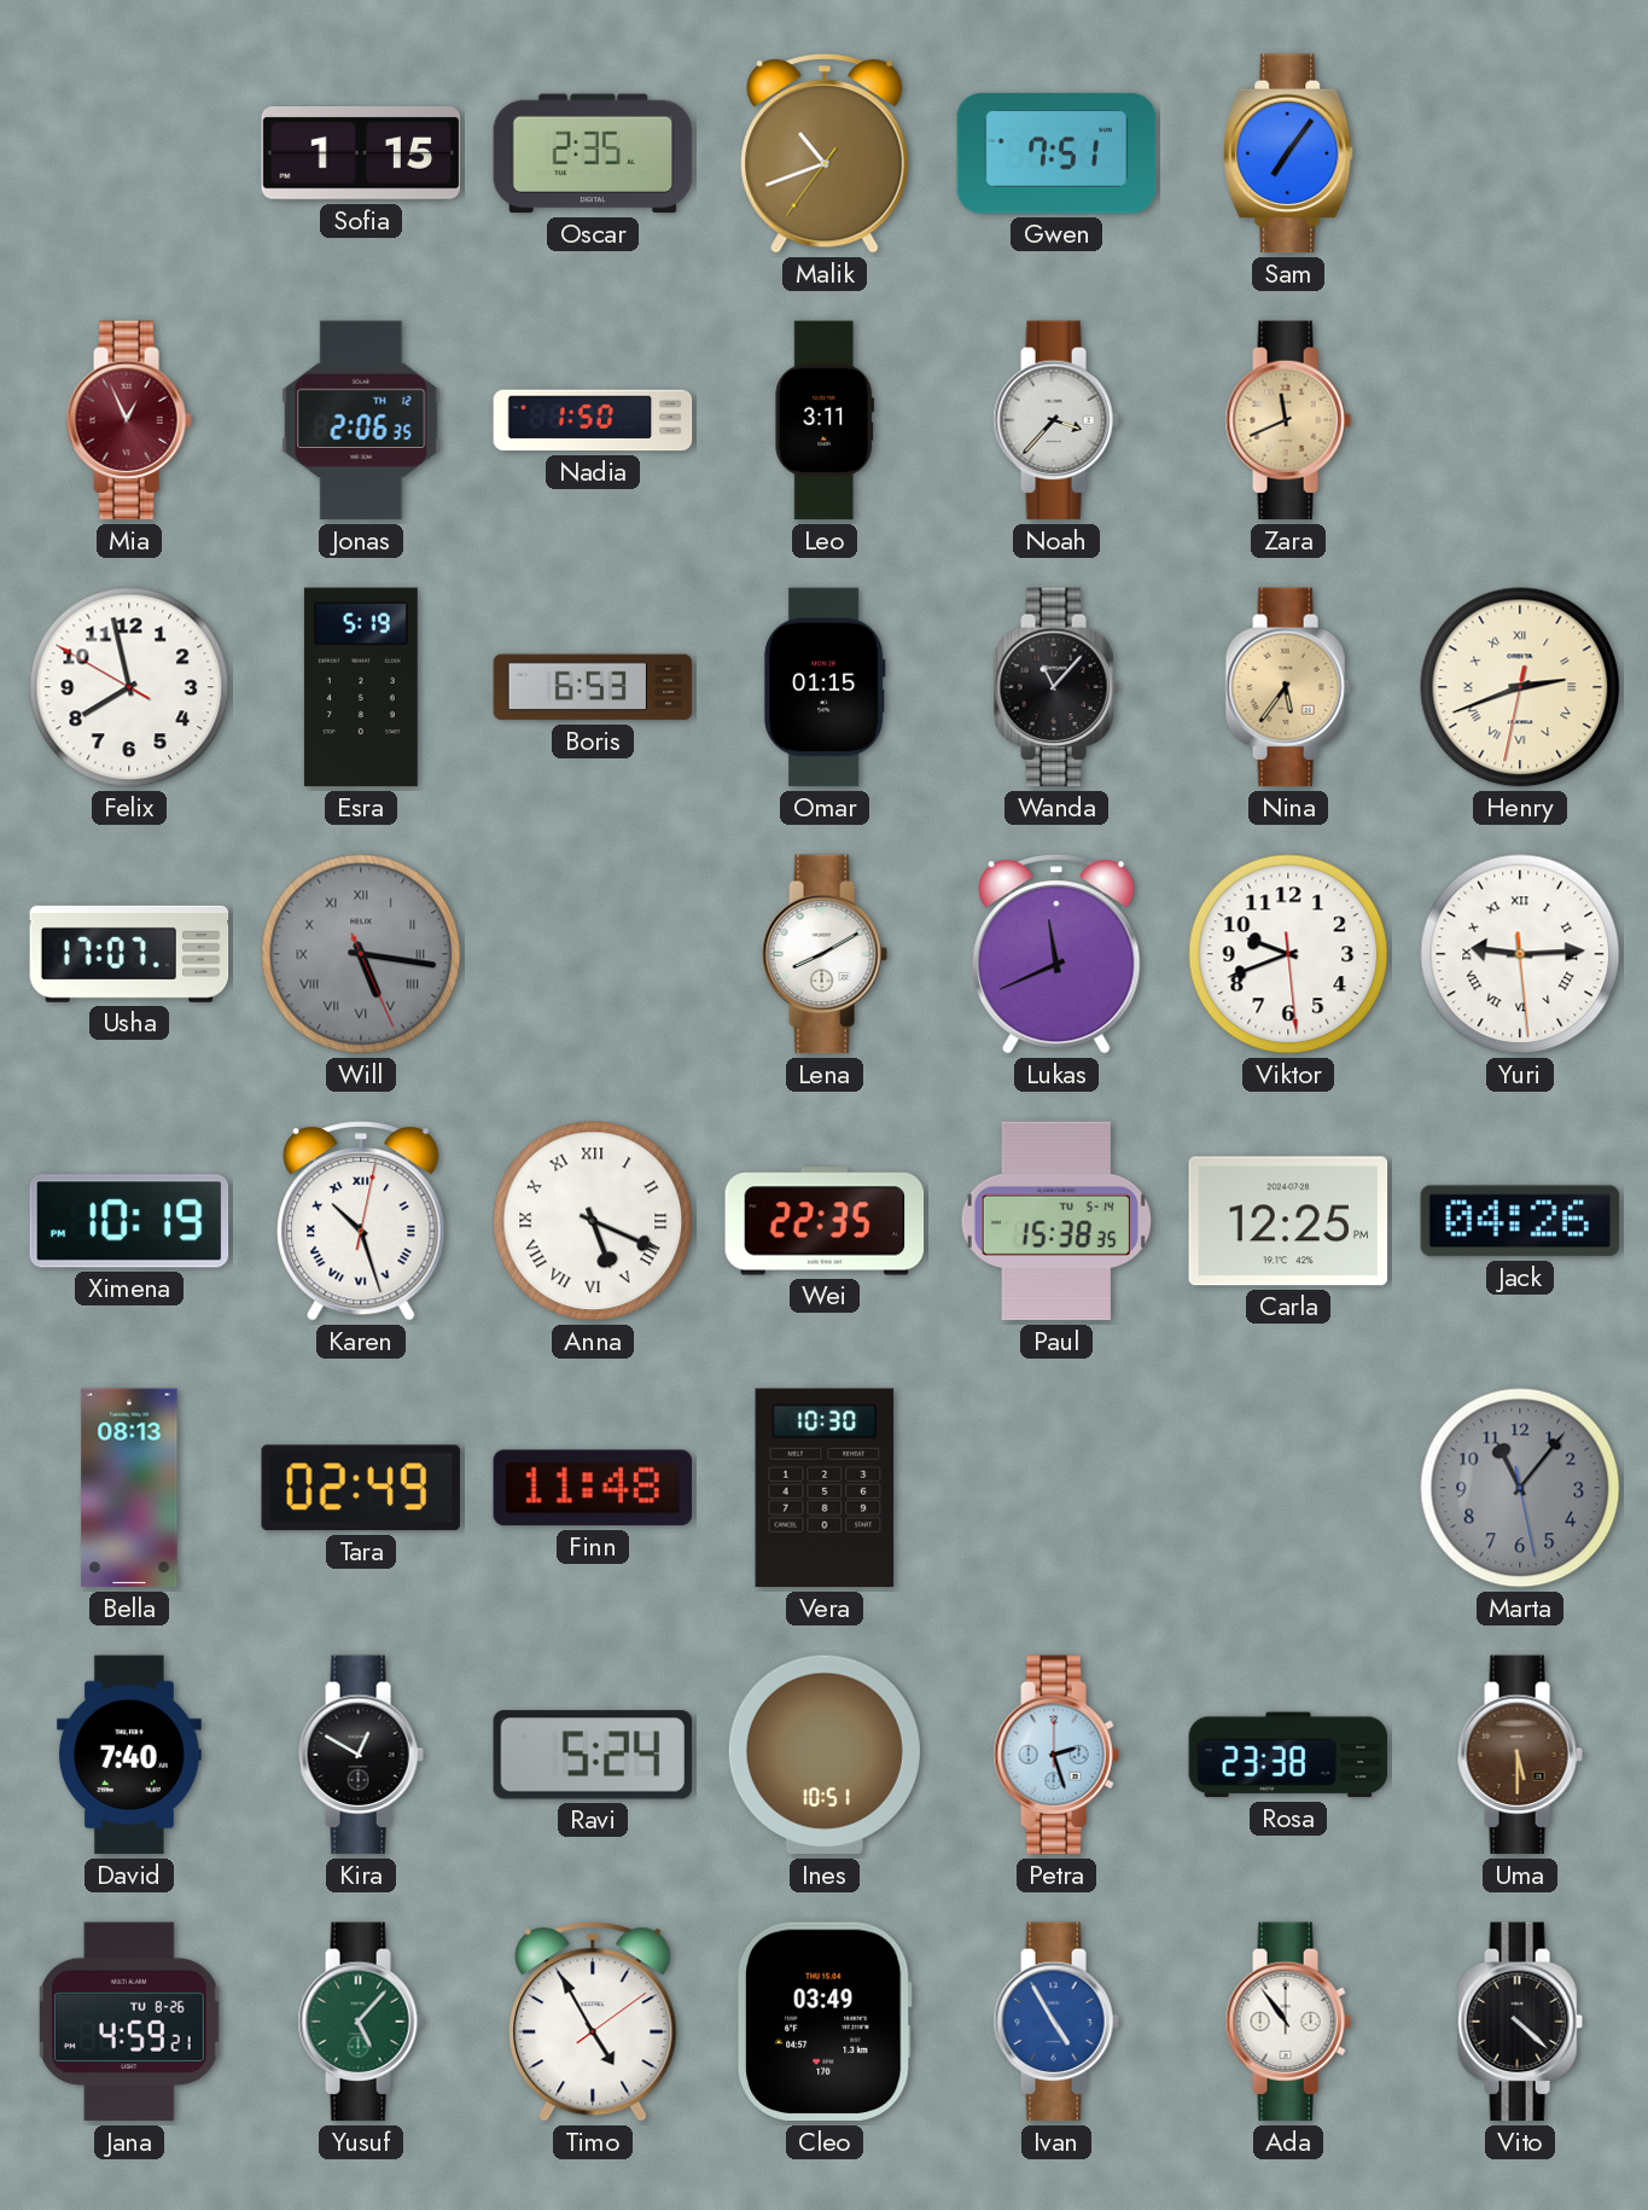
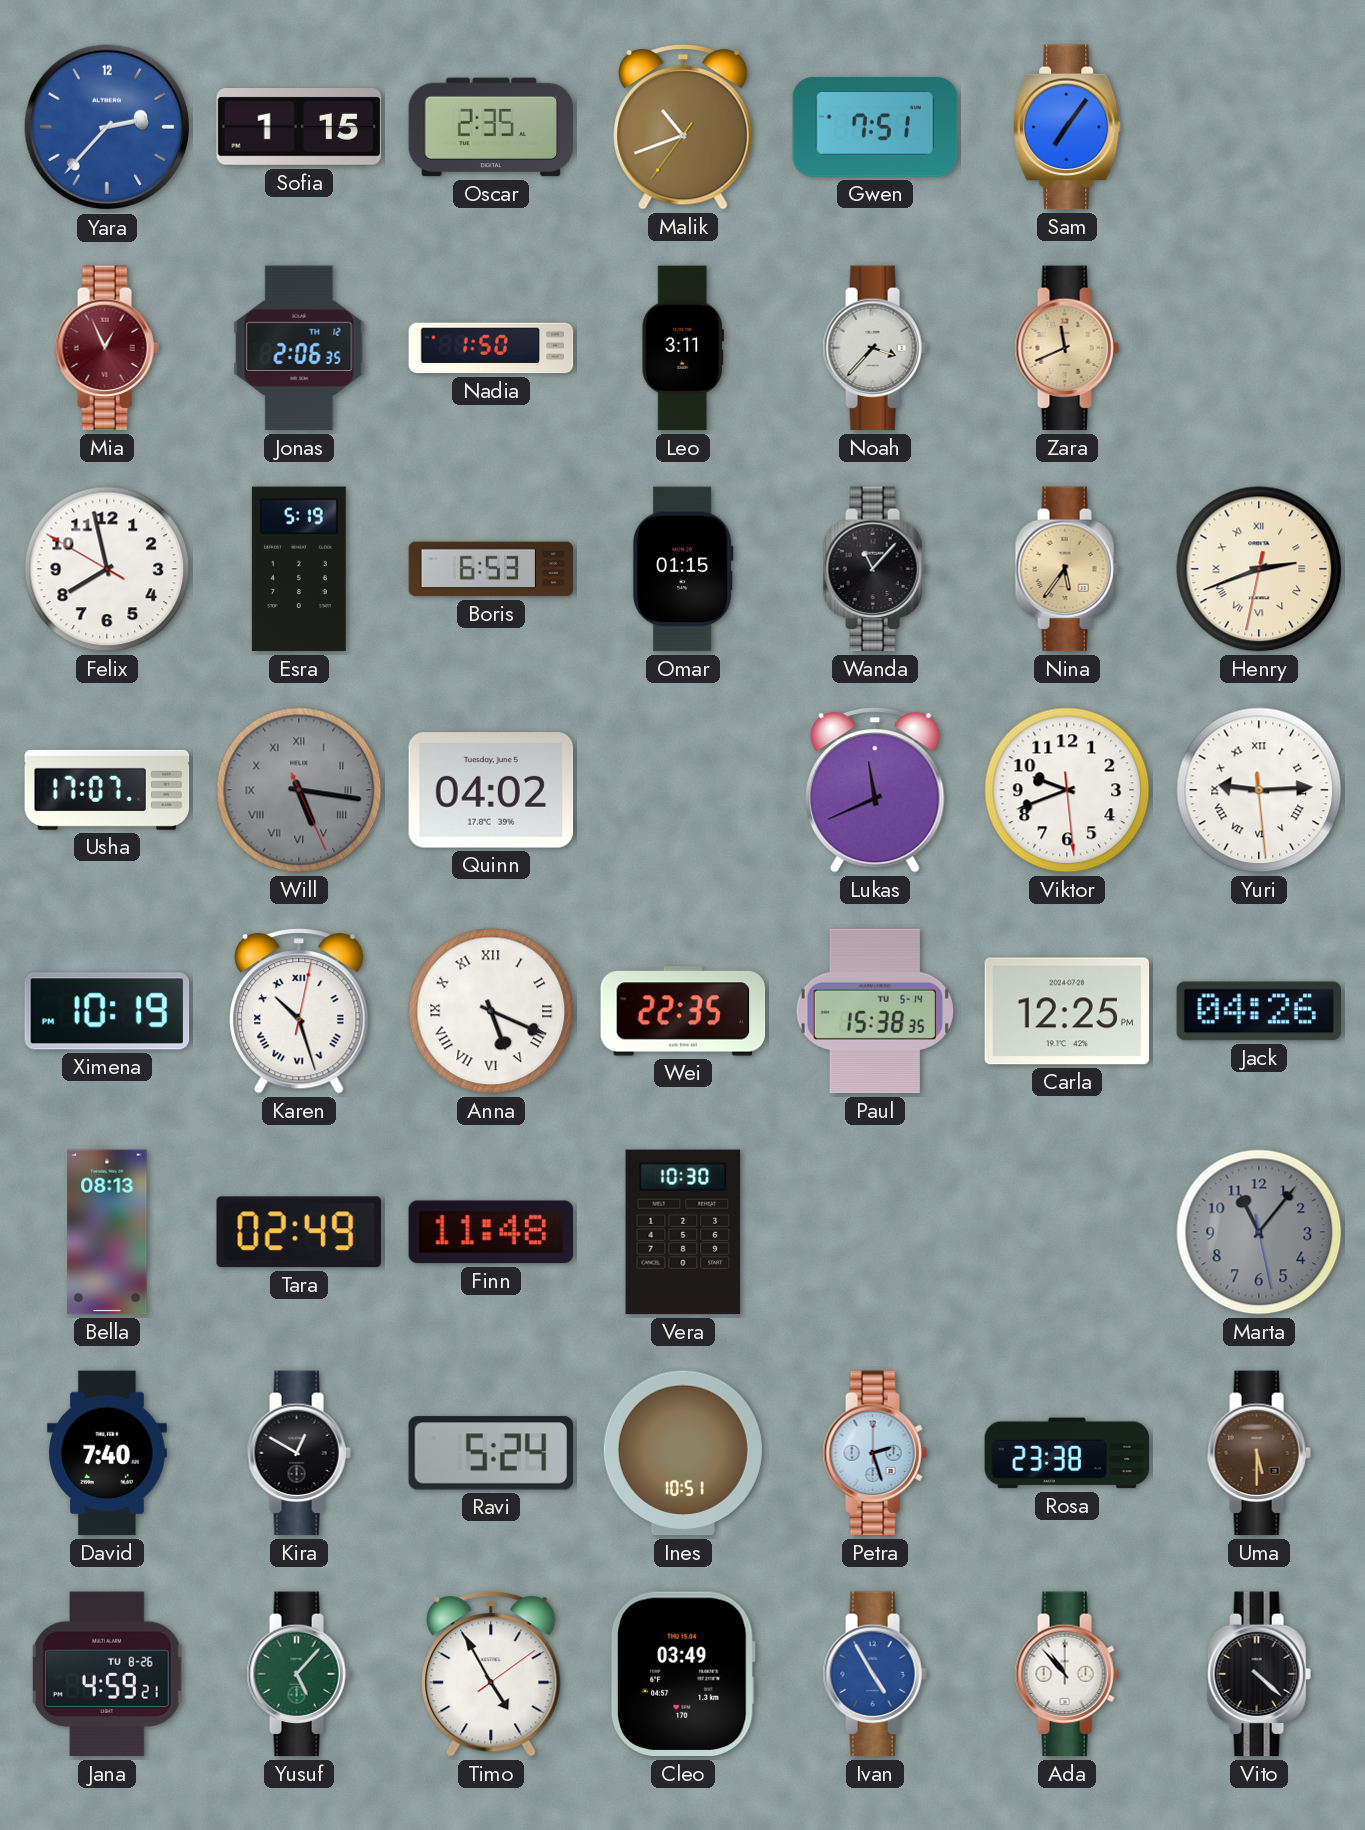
Yara: none -> 2:37 (107, 127)
Quinn: none -> 04:02 (491, 790)
Lena: 8:10 -> none (825, 954)
Ada: 10:54 -> 10:53 (1067, 1674)
